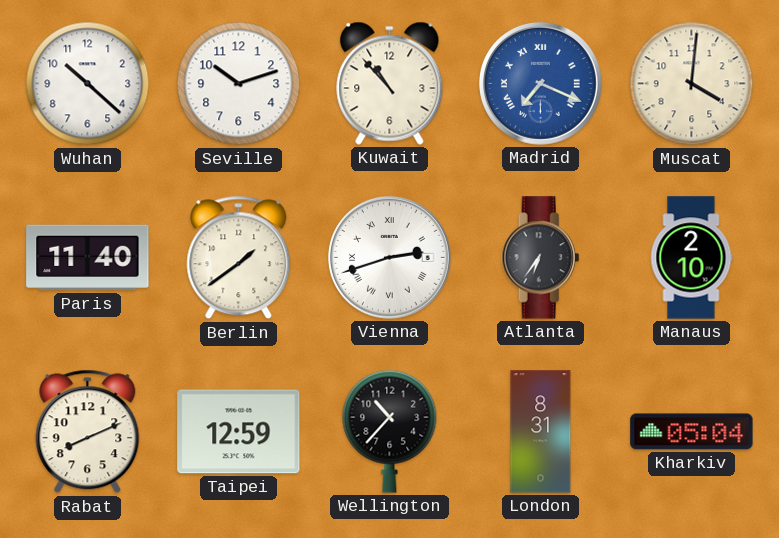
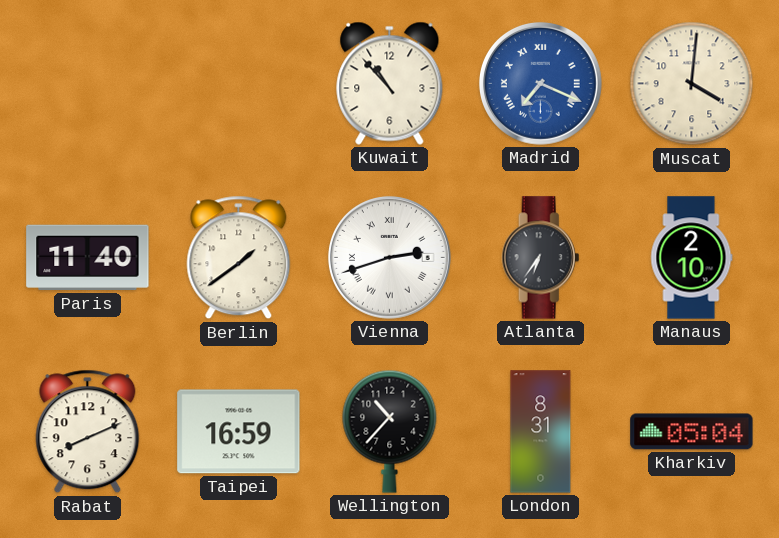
Wuhan: 10:22 -> none (88, 84)
Seville: 10:12 -> none (239, 84)
Taipei: 12:59 -> 16:59 (239, 432)
